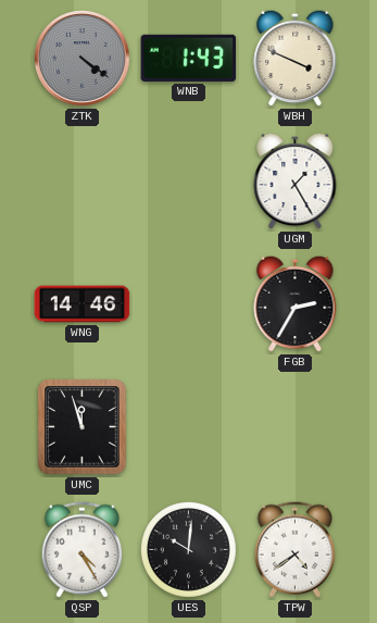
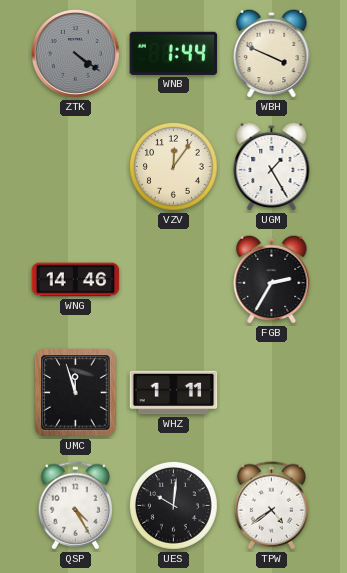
WNB: 1:43 -> 1:44 (174, 53)
VZV: none -> 12:06 (173, 166)
WHZ: none -> 1:11 (174, 393)
